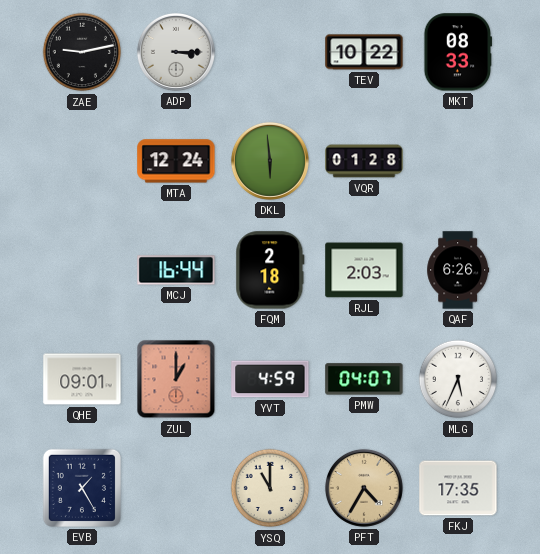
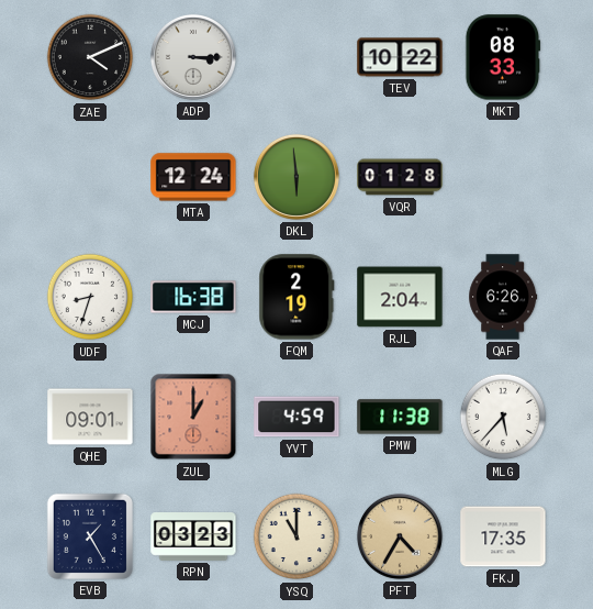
ZAE: 9:13 -> 4:11 (90, 57)
UDF: none -> 8:33 (90, 297)
MCJ: 16:44 -> 16:38 (193, 297)
FQM: 2:18 -> 2:19 (296, 297)
RJL: 2:03 -> 2:04 (400, 297)
PMW: 04:07 -> 11:38 (400, 417)
MLG: 5:34 -> 5:37 (503, 417)
RPN: none -> 03:23 (193, 538)
